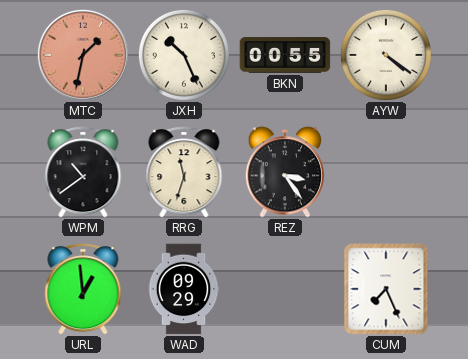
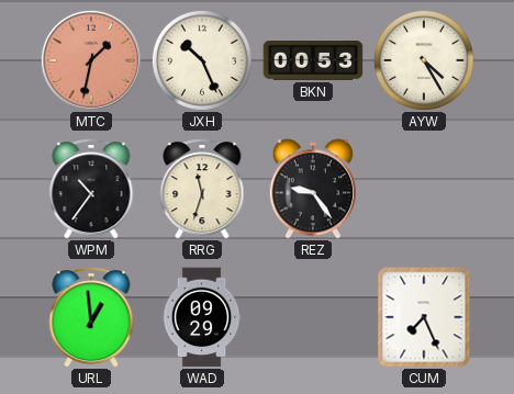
BKN: 00:55 -> 00:53 (313, 60)
AYW: 4:21 -> 4:25 (424, 60)
WPM: 10:39 -> 10:36 (91, 189)
REZ: 3:24 -> 9:24 (312, 189)
